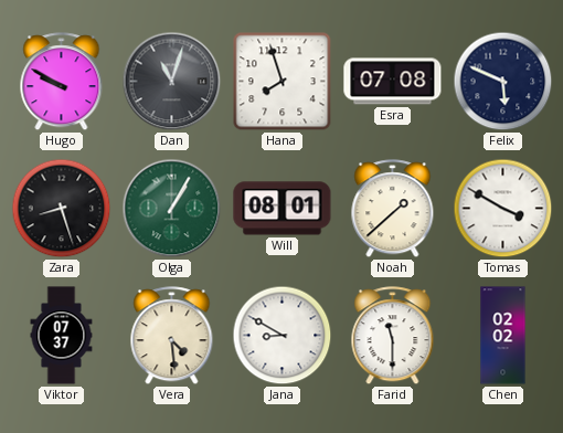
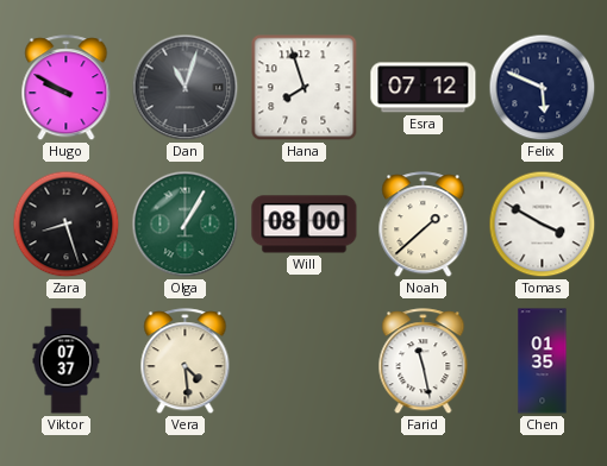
Esra: 07:08 -> 07:12 (424, 88)
Will: 08:01 -> 08:00 (305, 225)
Jana: 8:50 -> none (283, 336)
Farid: 11:30 -> 11:28 (424, 361)
Chen: 02:02 -> 01:35 (543, 361)
